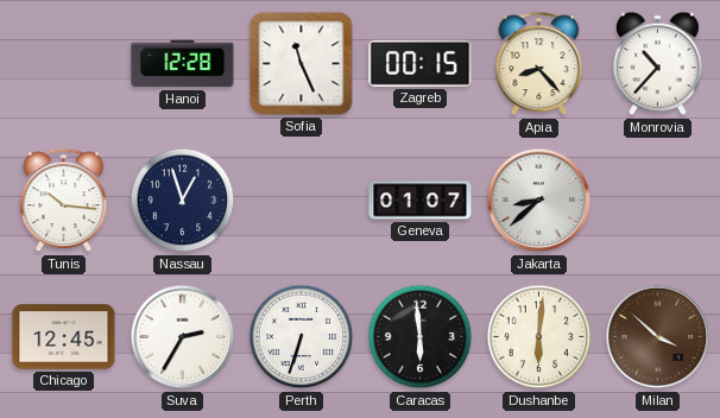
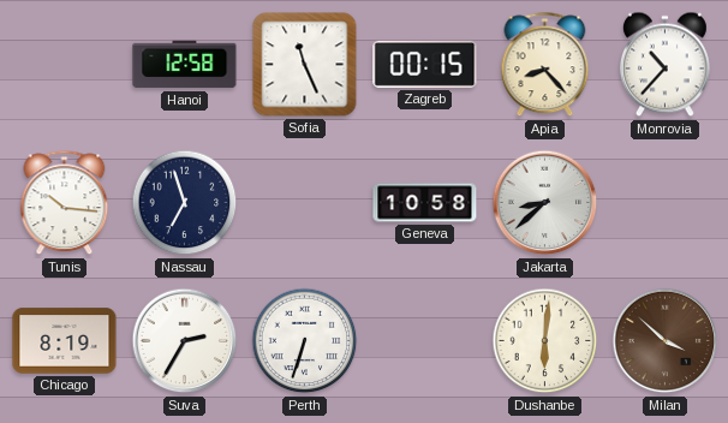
Hanoi: 12:28 -> 12:58 (185, 65)
Nassau: 12:57 -> 6:57 (185, 203)
Geneva: 01:07 -> 10:58 (425, 203)
Chicago: 12:45 -> 8:19 (65, 341)
Caracas: 5:59 -> none (421, 337)
